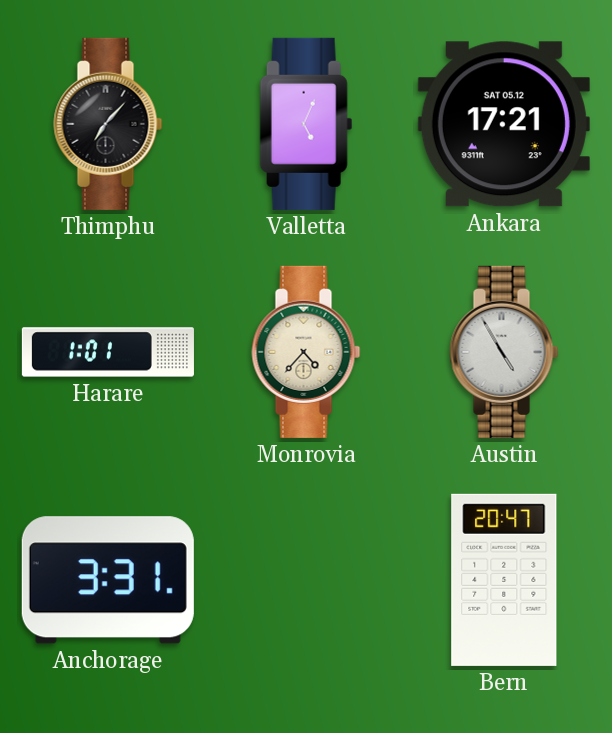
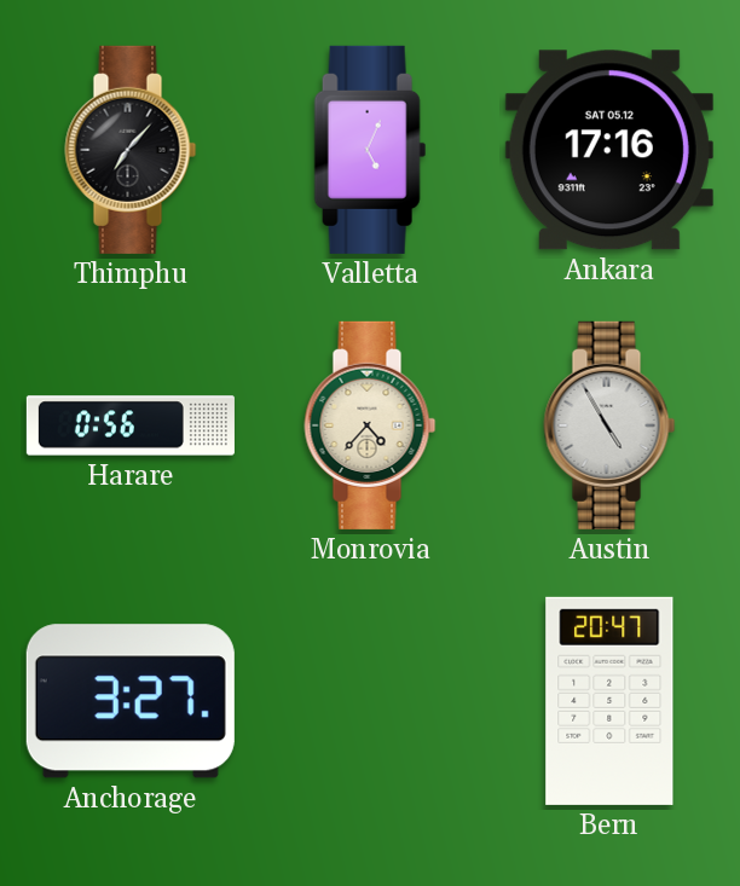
Ankara: 17:21 -> 17:16 (609, 150)
Harare: 1:01 -> 0:56 (131, 425)
Anchorage: 3:31 -> 3:27 (131, 701)
